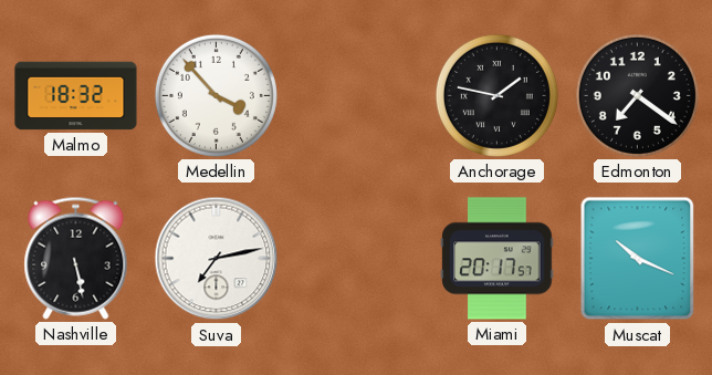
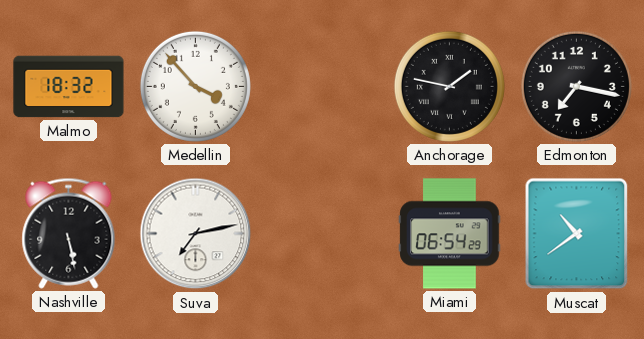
Edmonton: 7:21 -> 7:17 (576, 86)
Miami: 20:17 -> 06:54 (450, 234)
Muscat: 10:19 -> 10:39 (577, 234)
